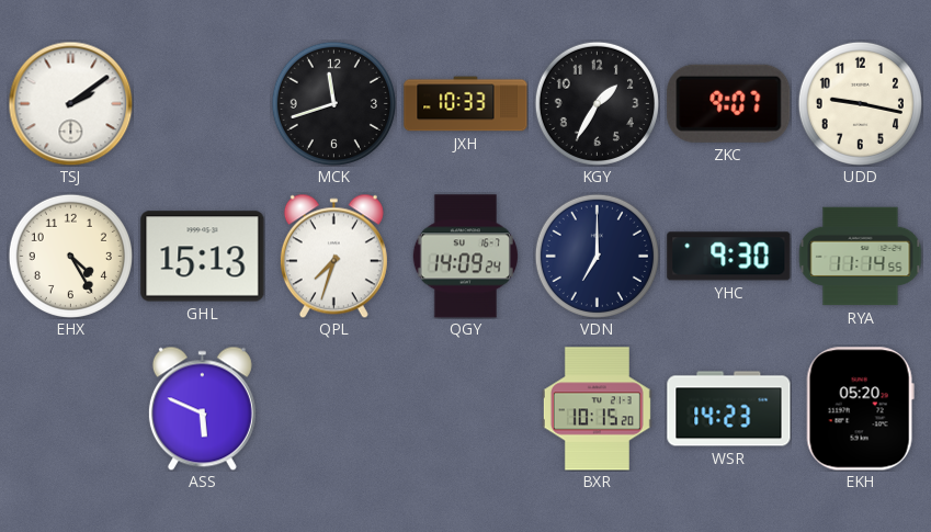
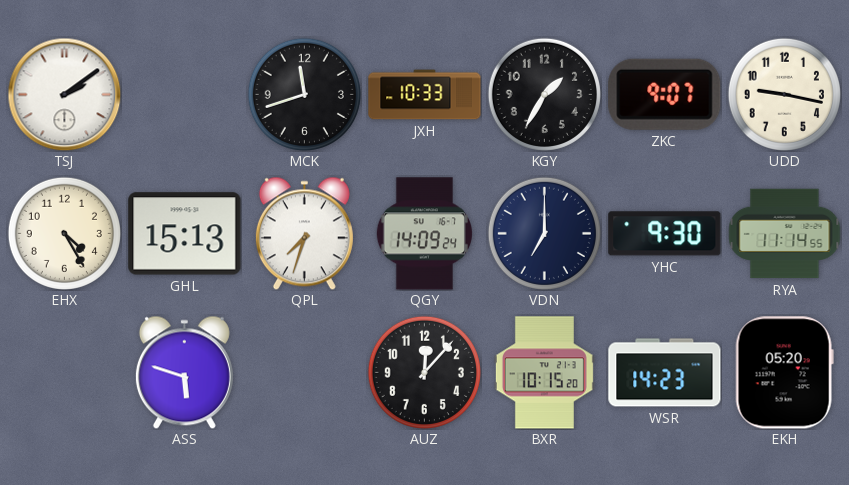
ASS: 5:49 -> 5:48 (184, 372)
AUZ: none -> 12:07 (424, 372)
